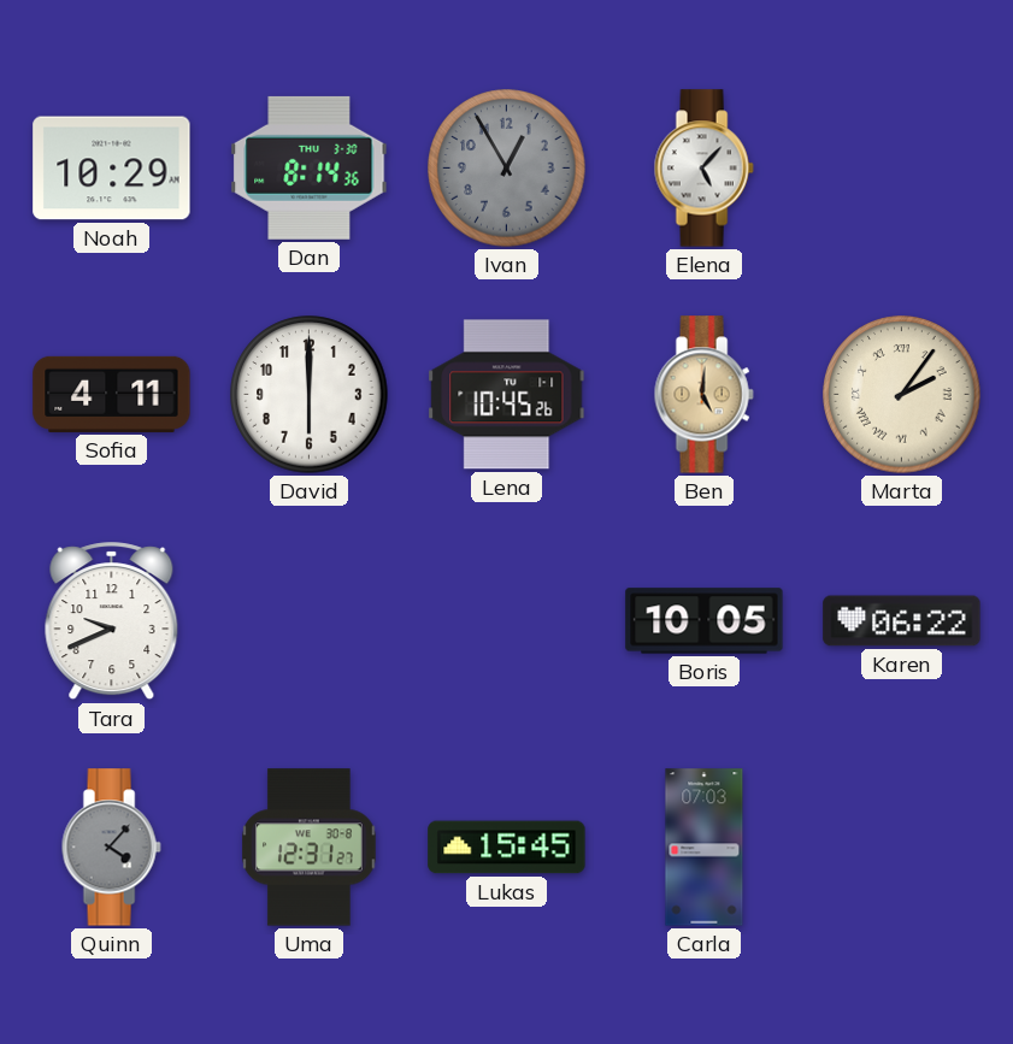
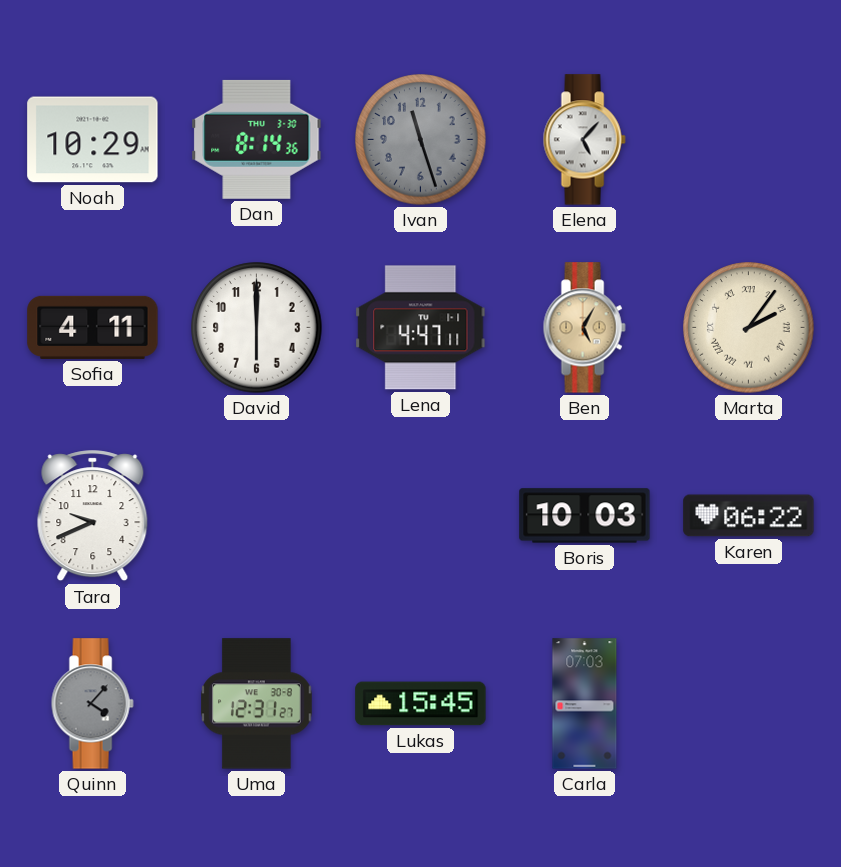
Ivan: 12:55 -> 11:27 (421, 140)
Lena: 10:45 -> 4:47 (421, 328)
Ben: 5:01 -> 5:05 (584, 328)
Boris: 10:05 -> 10:03 (585, 516)
